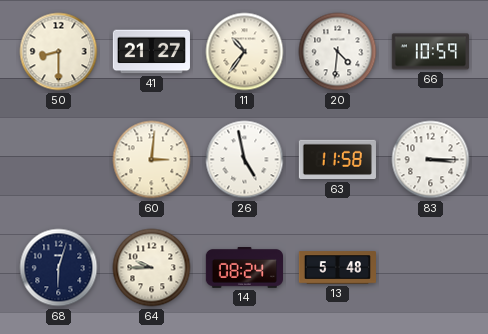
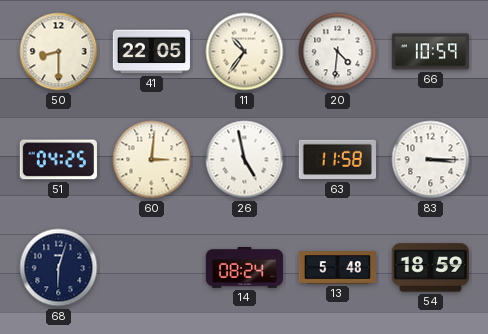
41: 21:27 -> 22:05 (151, 52)
51: none -> 04:25 (58, 160)
64: 9:45 -> none (152, 268)
54: none -> 18:59 (430, 268)
